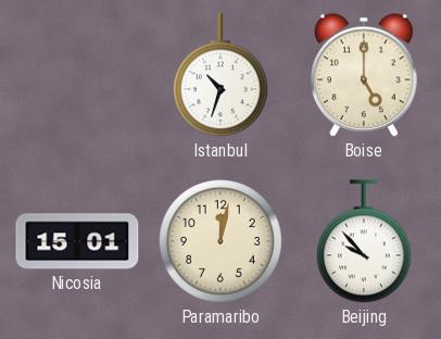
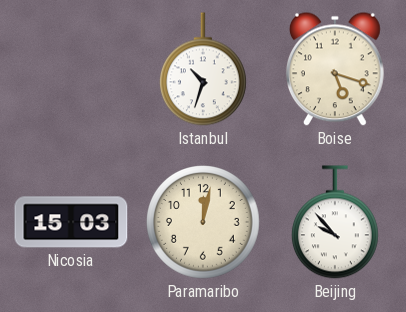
Boise: 5:00 -> 5:18 (335, 69)
Nicosia: 15:01 -> 15:03 (71, 222)
